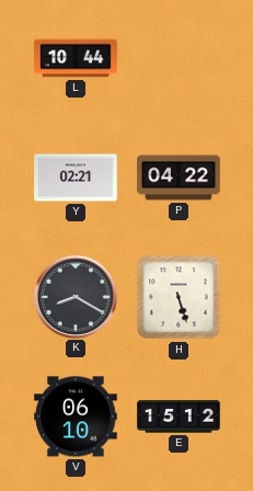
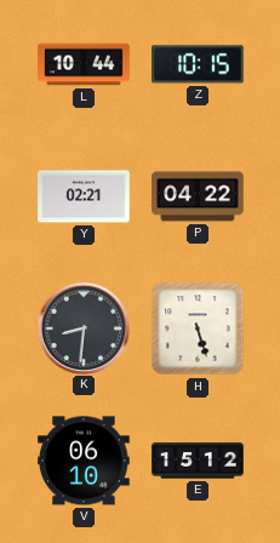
Z: none -> 10:15 (199, 64)
K: 8:20 -> 8:31 (82, 327)
